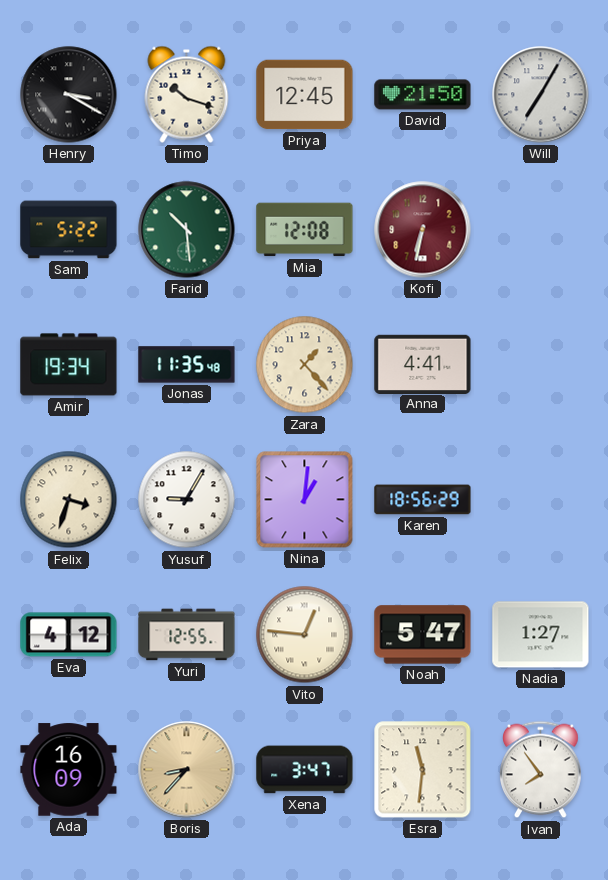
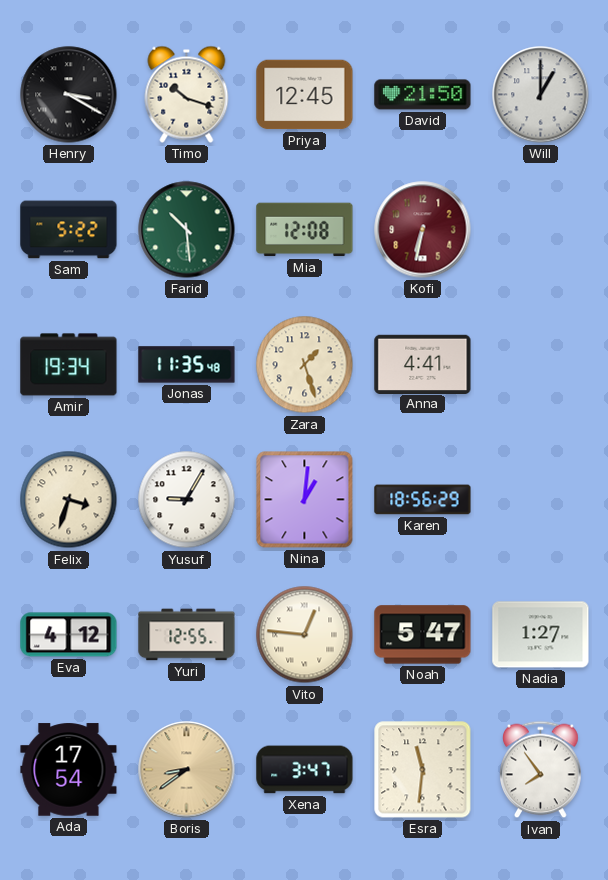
Will: 7:05 -> 1:00 (541, 95)
Zara: 1:23 -> 1:27 (305, 365)
Ada: 16:09 -> 17:54 (69, 770)
Boris: 8:37 -> 8:39 (187, 770)
